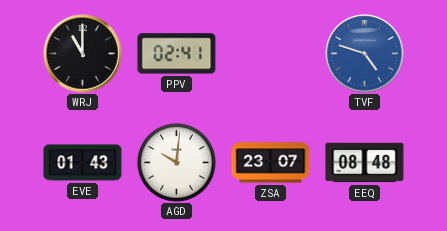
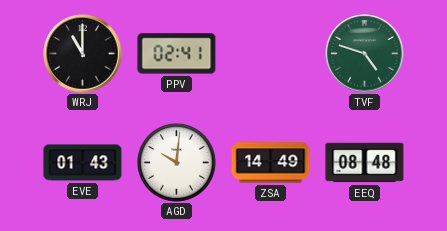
TVF dial: blue -> green (365, 54)
ZSA: 23:07 -> 14:49 (271, 163)
